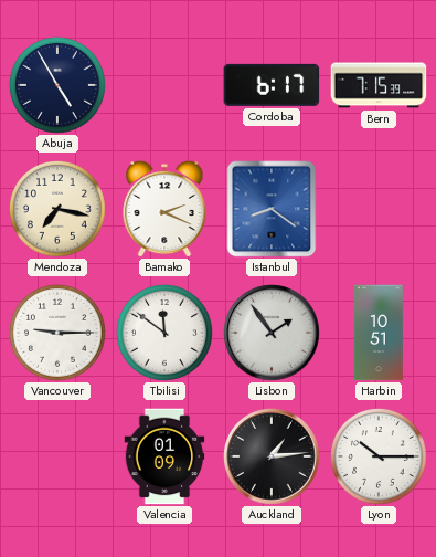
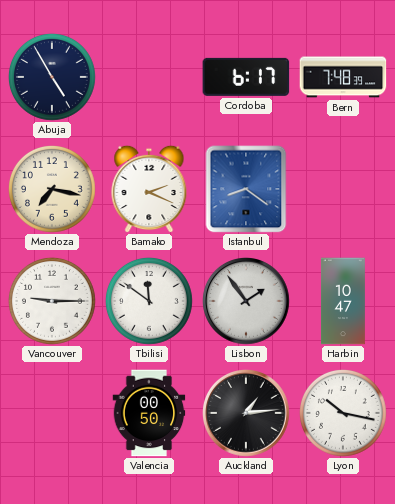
Bern: 7:15 -> 7:48 (343, 77)
Harbin: 10:51 -> 10:47 (343, 301)
Valencia: 01:09 -> 00:50 (149, 413)
Lyon: 10:15 -> 10:17 (343, 413)
